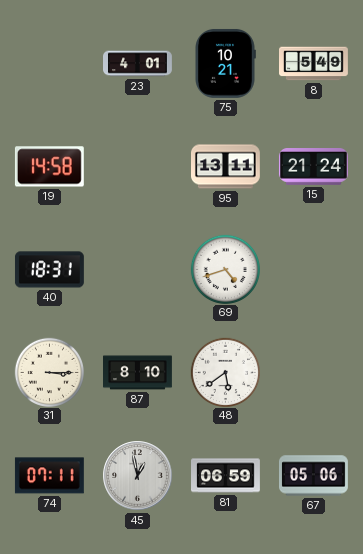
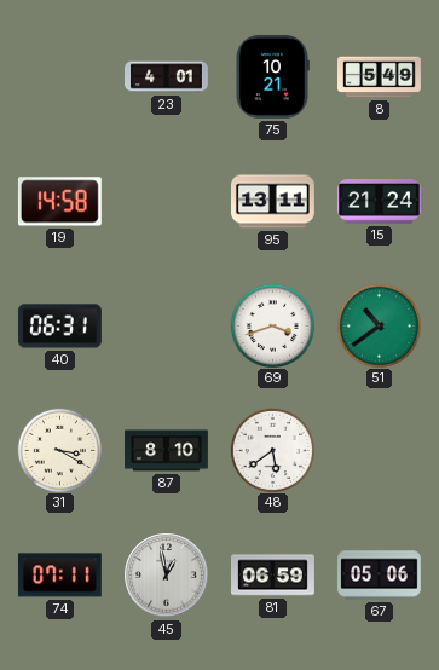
40: 18:31 -> 06:31 (60, 327)
69: 4:42 -> 3:42 (272, 325)
51: none -> 10:39 (379, 325)
31: 3:15 -> 3:20 (59, 450)
